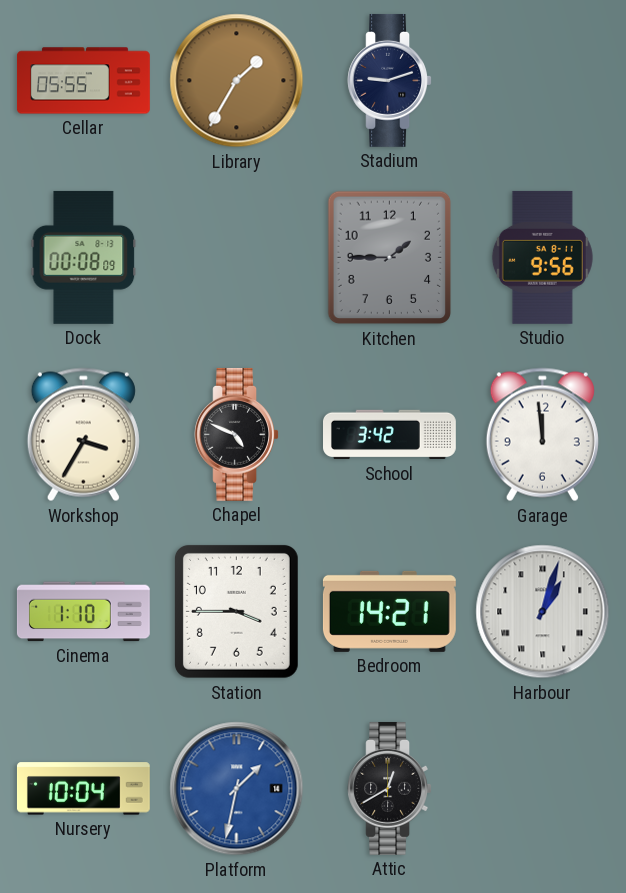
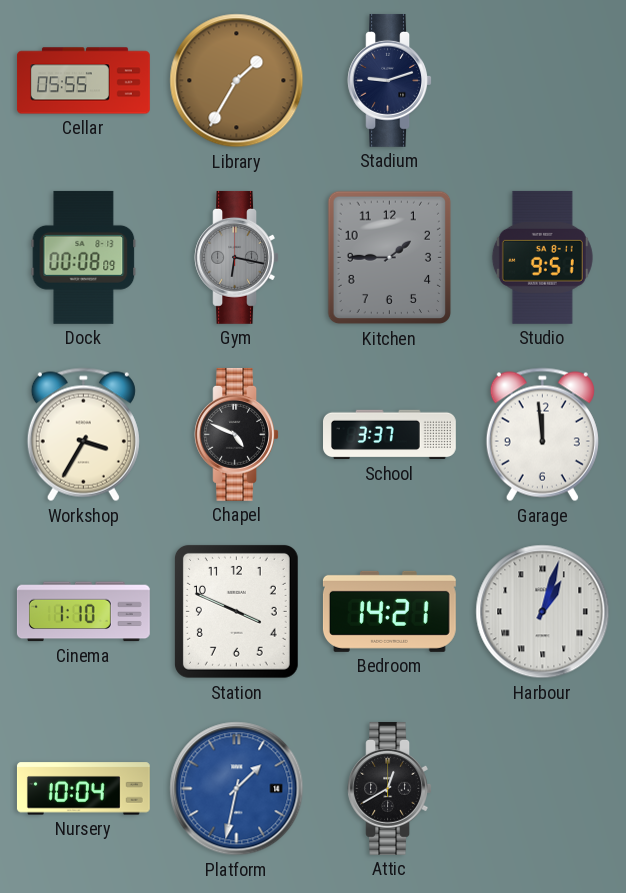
Gym: none -> 6:17 (236, 257)
Studio: 9:56 -> 9:51 (542, 257)
School: 3:42 -> 3:37 (390, 435)
Station: 3:45 -> 3:49 (236, 611)
